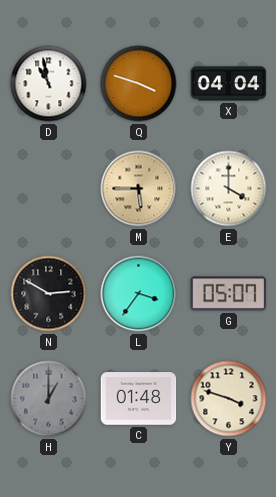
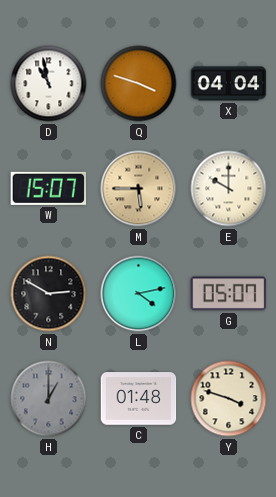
W: none -> 15:07 (48, 188)
E: 4:00 -> 10:00 (229, 189)
L: 3:36 -> 4:13 (139, 294)
